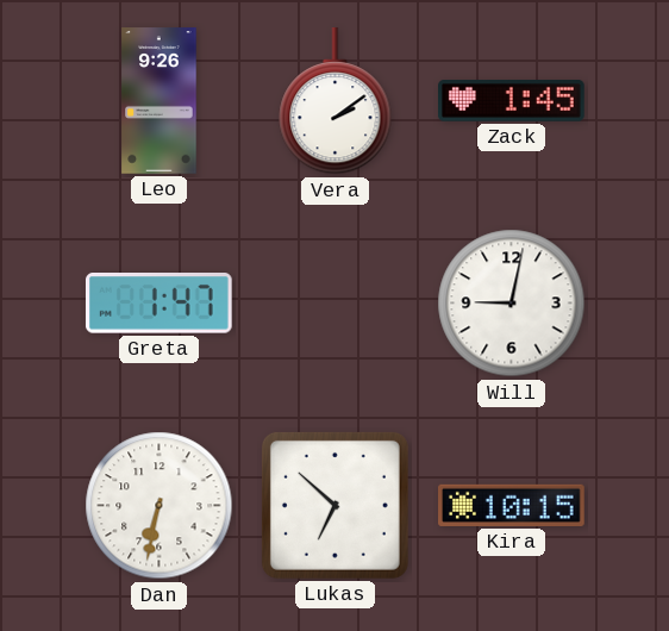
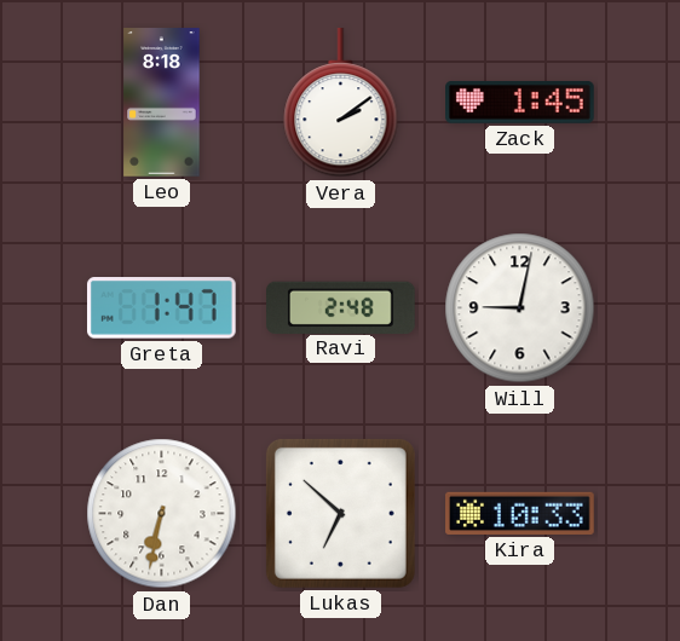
Leo: 9:26 -> 8:18 (162, 103)
Ravi: none -> 2:48 (341, 307)
Kira: 10:15 -> 10:33 (520, 513)
